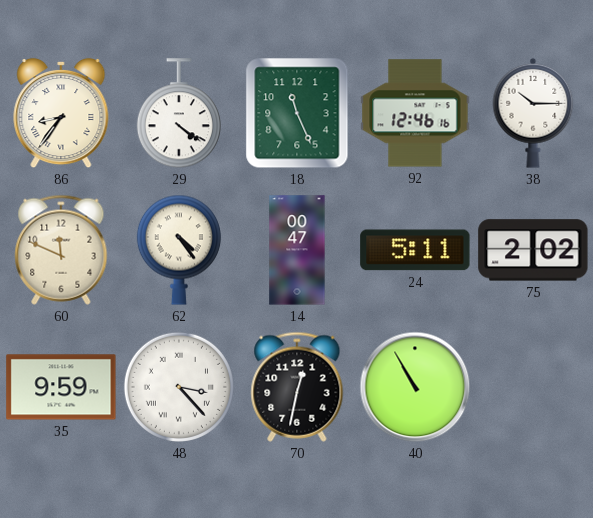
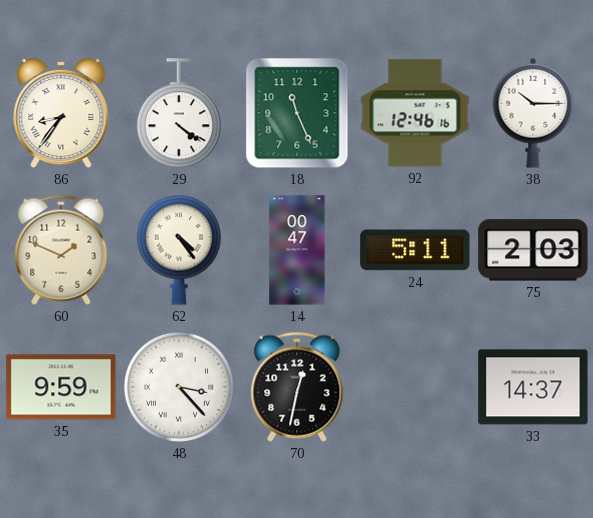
60: 11:49 -> 1:49 (61, 250)
75: 2:02 -> 2:03 (533, 250)
40: 10:55 -> none (415, 387)
33: none -> 14:37 (533, 387)
